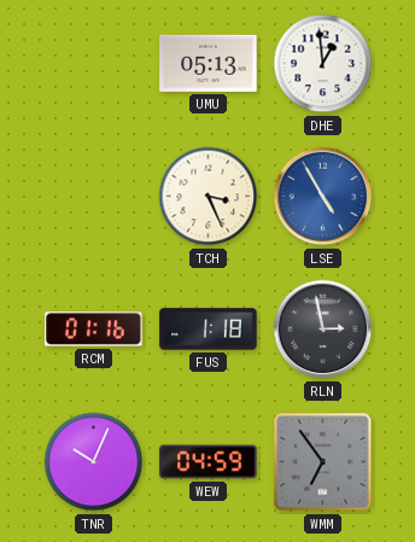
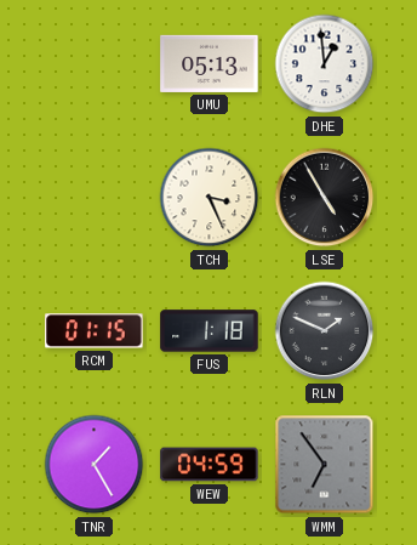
LSE dial: blue -> black (325, 198)
RCM: 01:16 -> 01:15 (95, 331)
RLN: 2:58 -> 1:49 (325, 331)
TNR: 10:04 -> 1:25 (95, 465)
